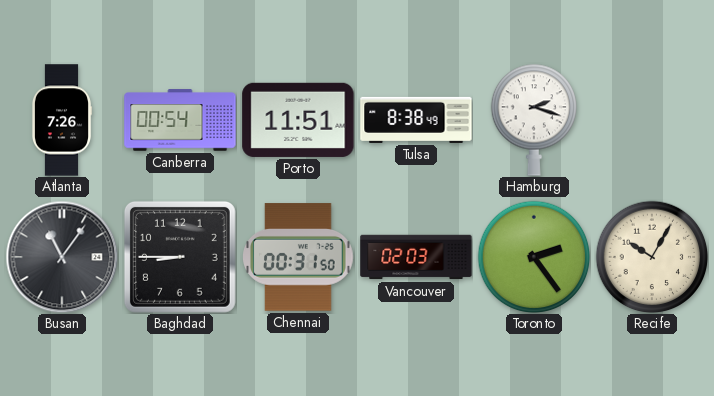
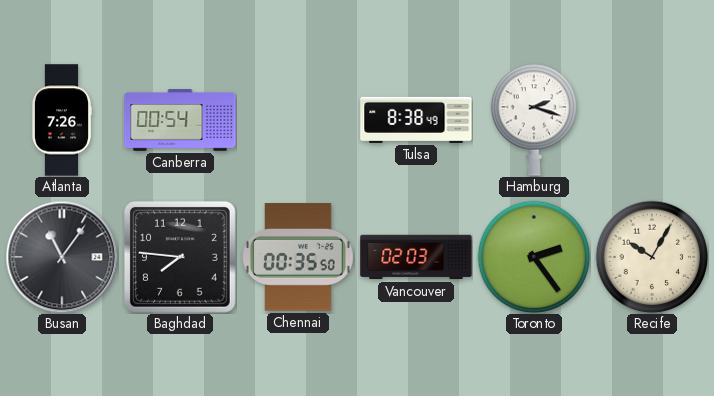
Porto: 11:51 -> none (298, 120)
Baghdad: 8:45 -> 7:46 (180, 257)
Chennai: 00:31 -> 00:35 (299, 257)
